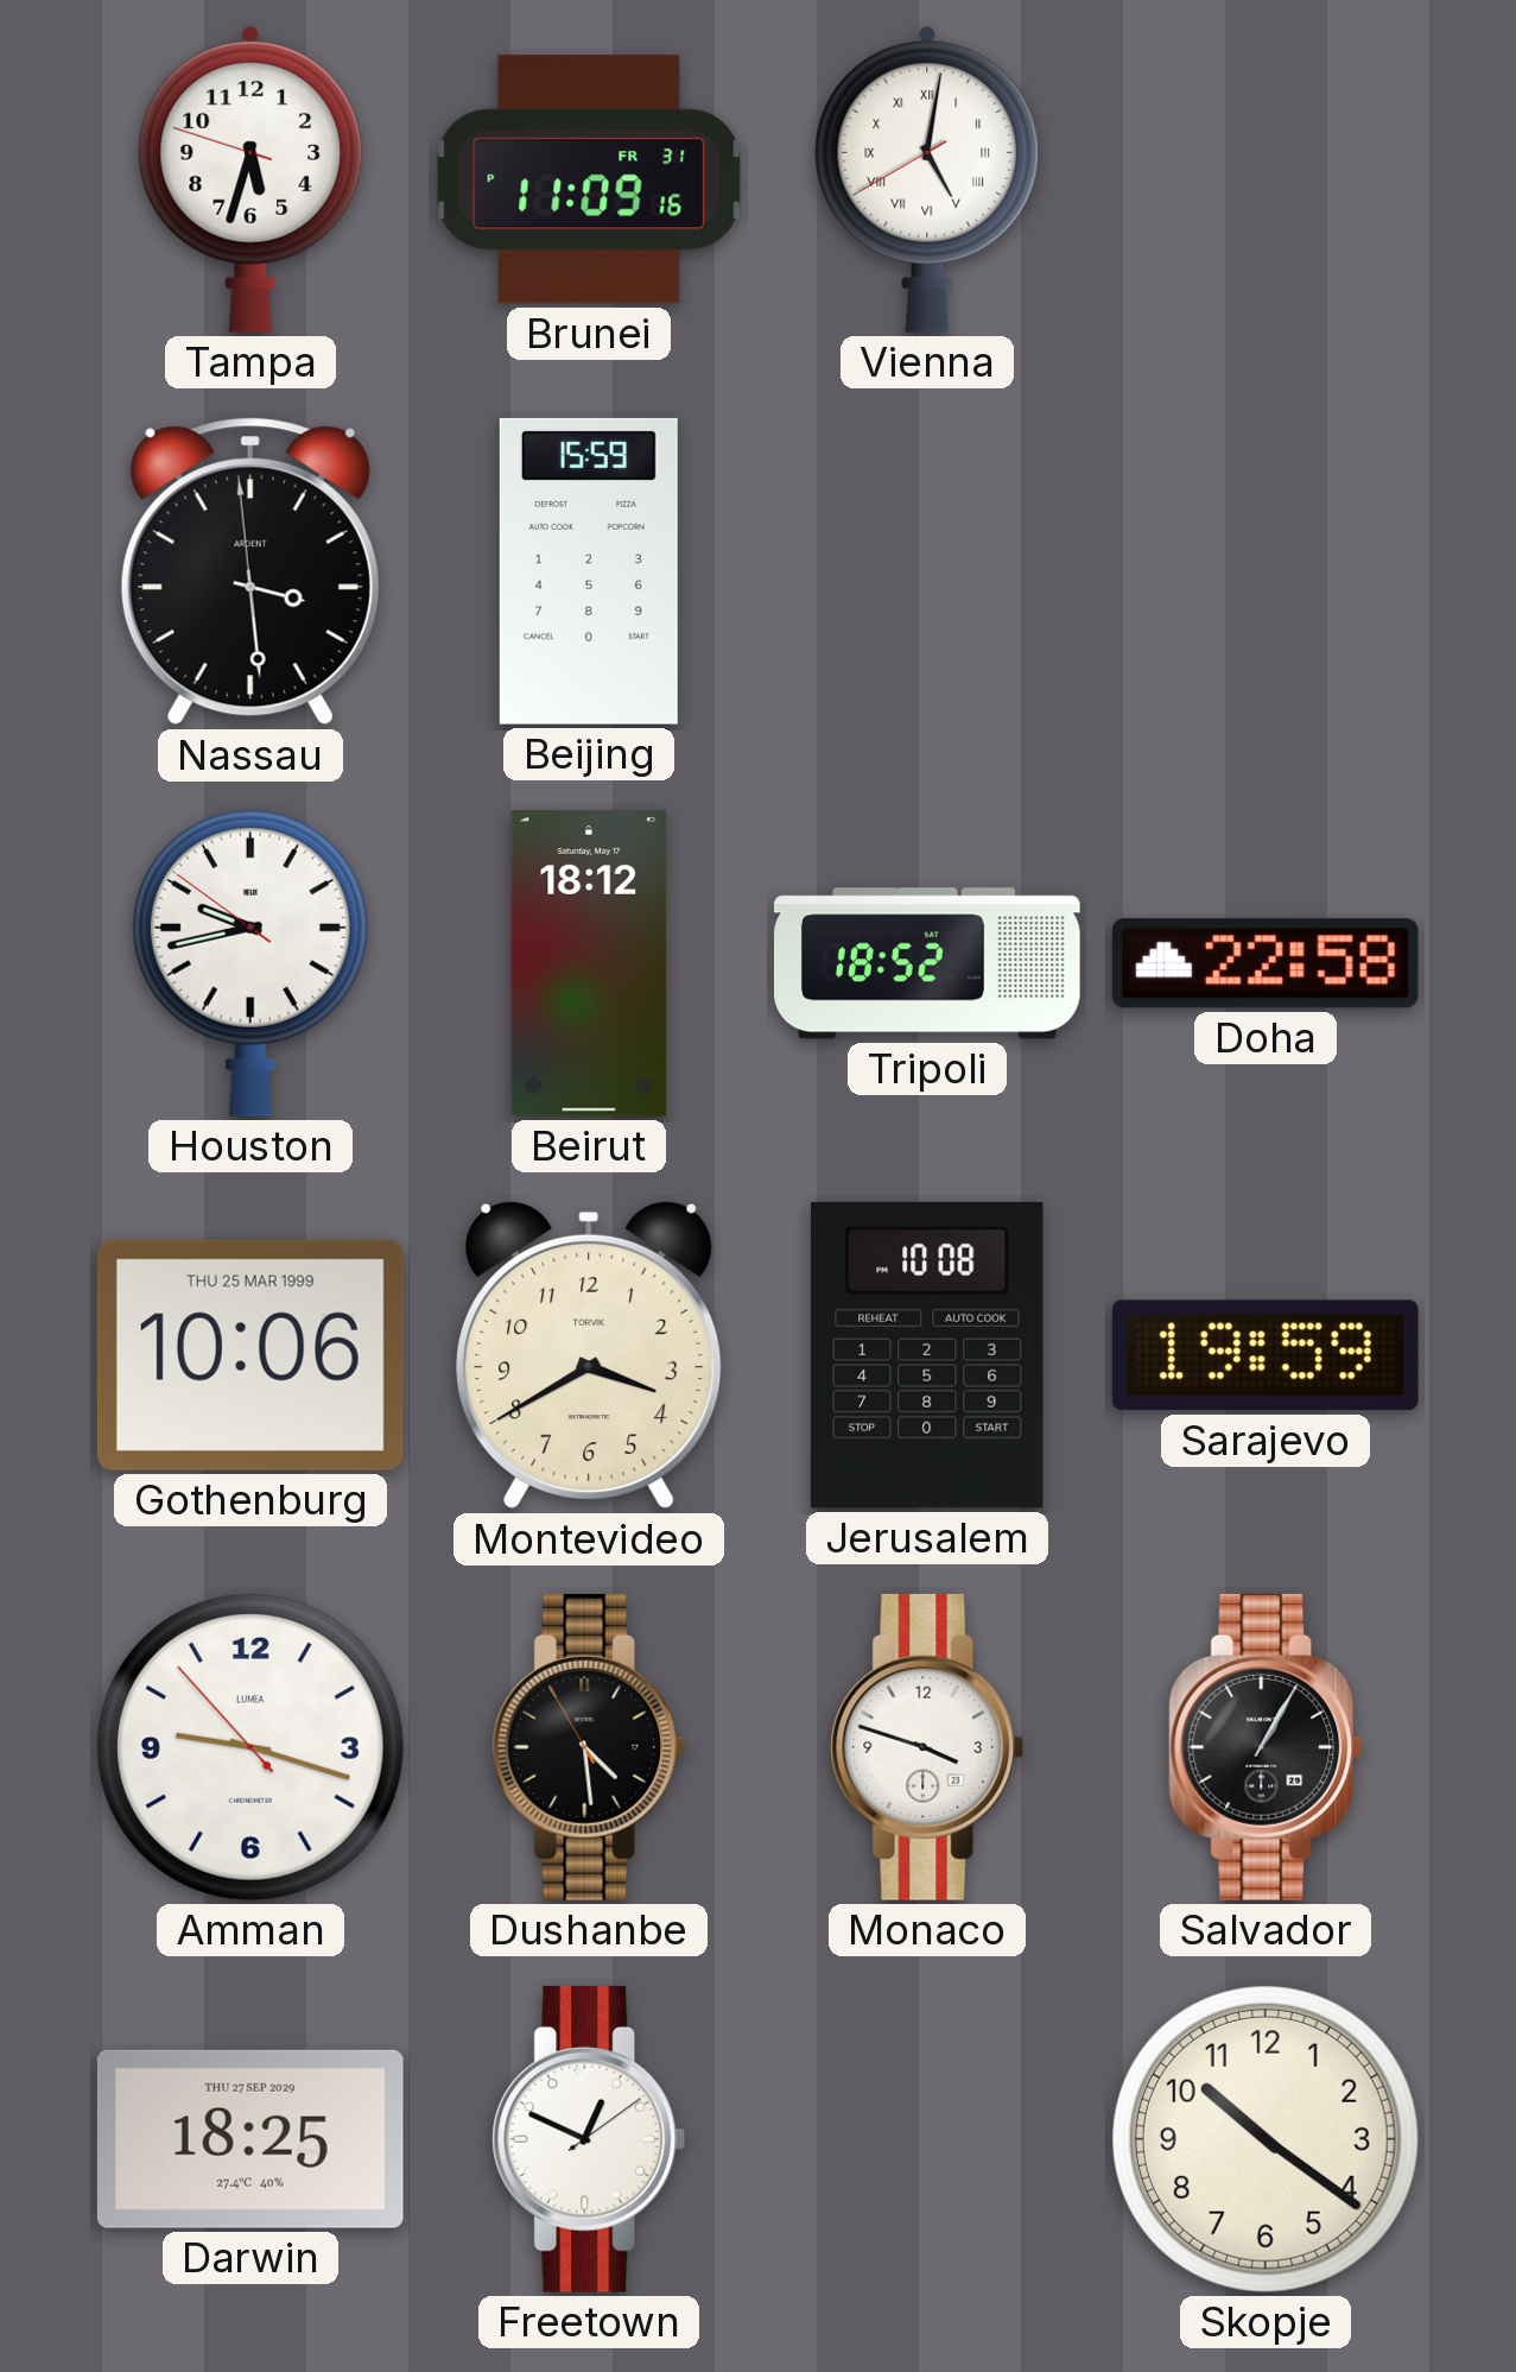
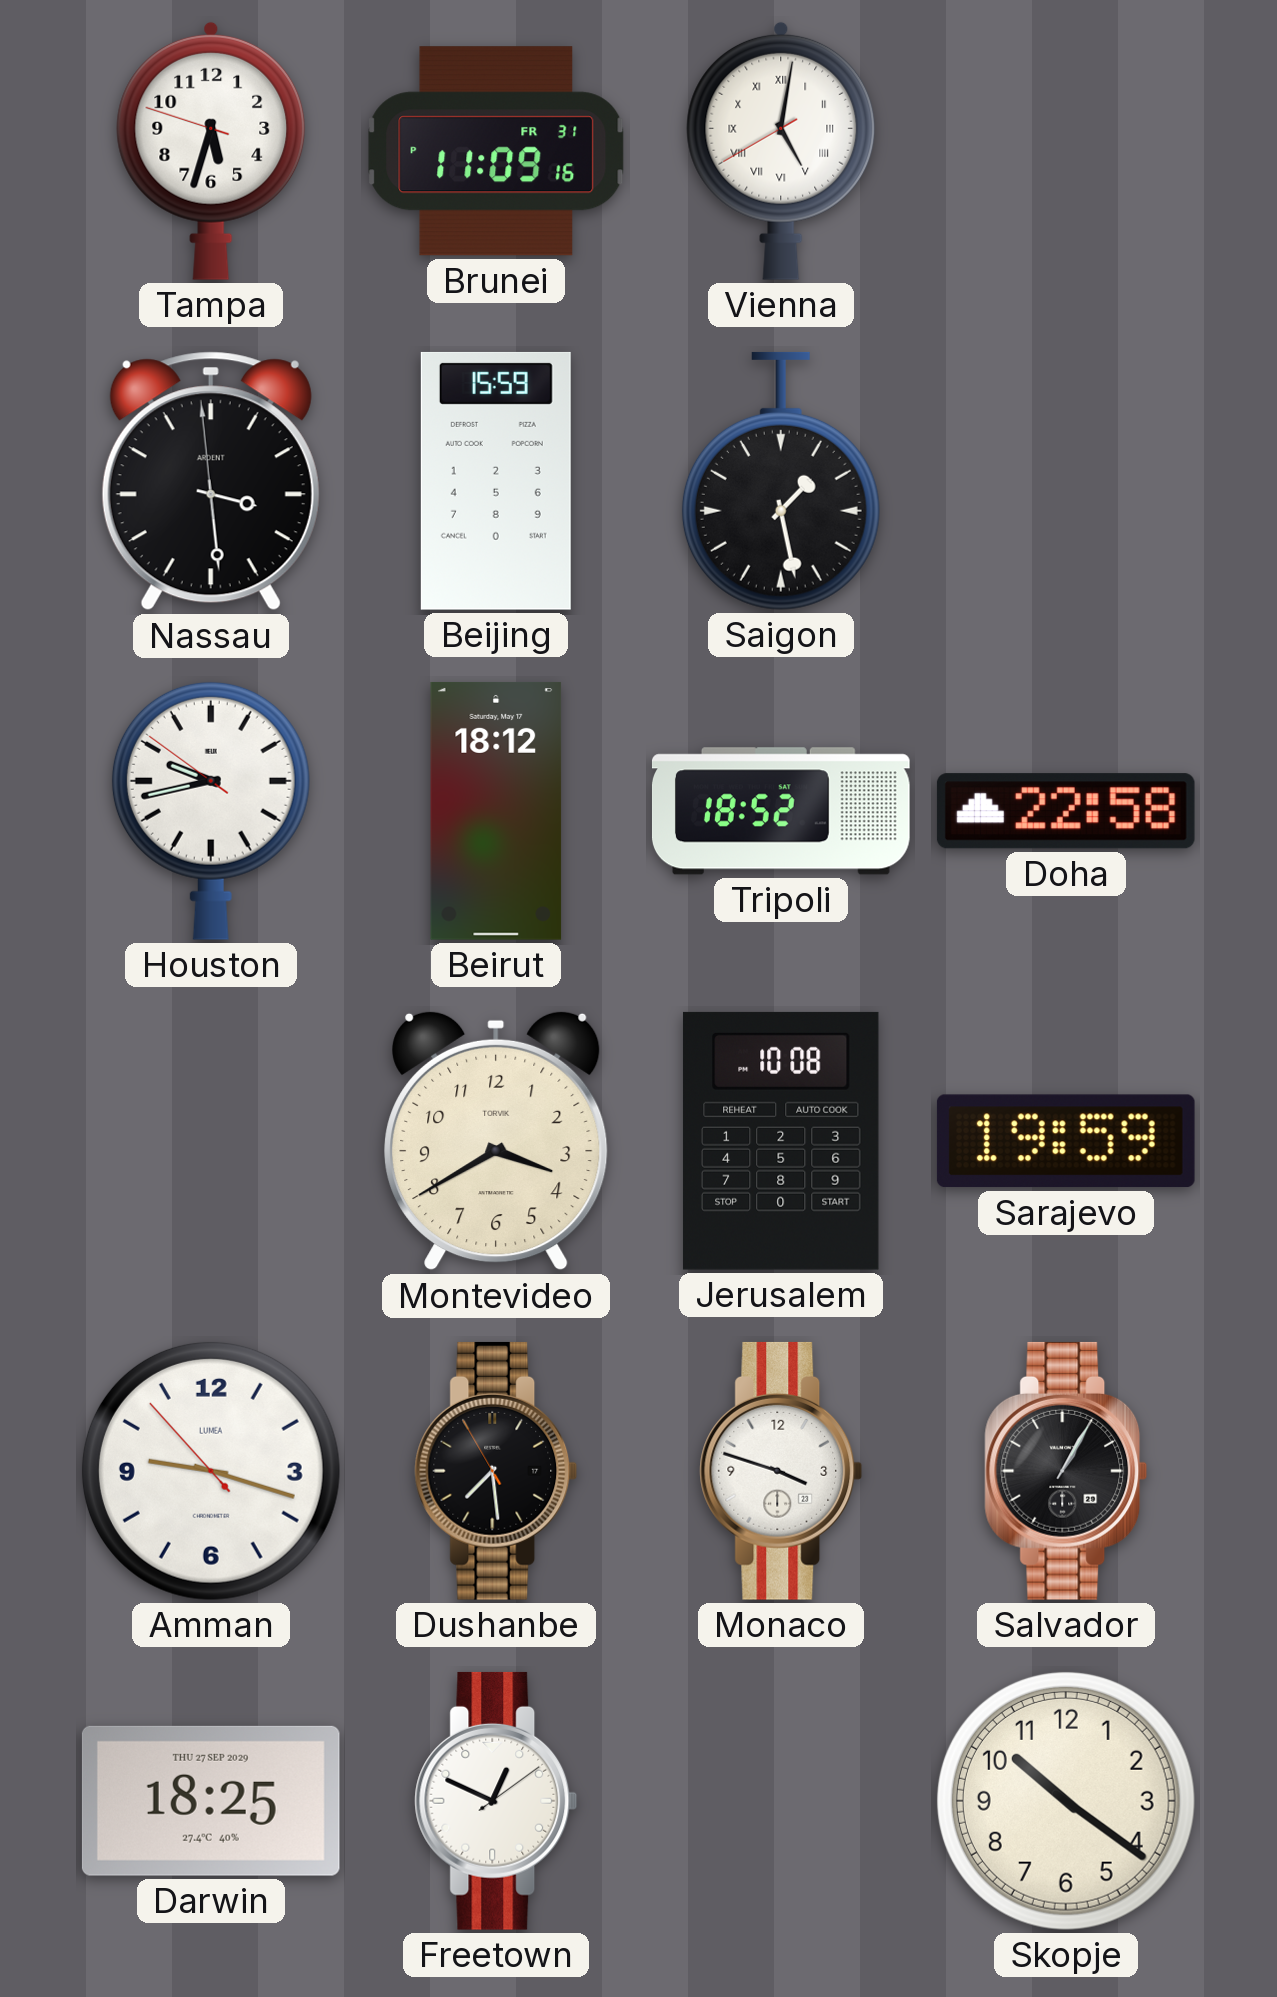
Saigon: none -> 1:28 (781, 481)
Gothenburg: 10:06 -> none (250, 1355)
Dushanbe: 4:28 -> 7:28 (496, 1471)
